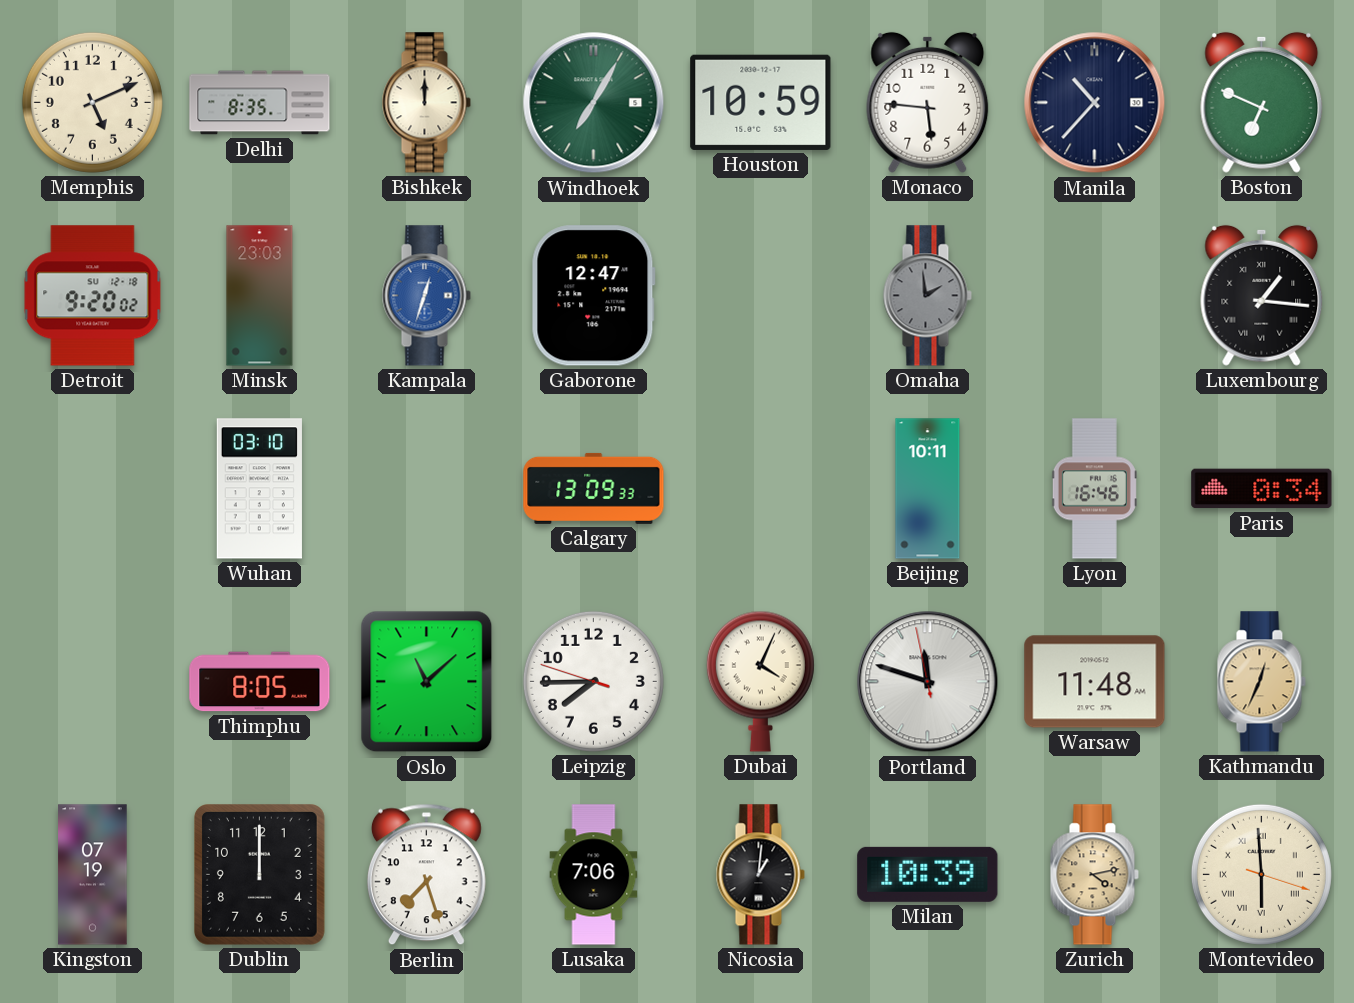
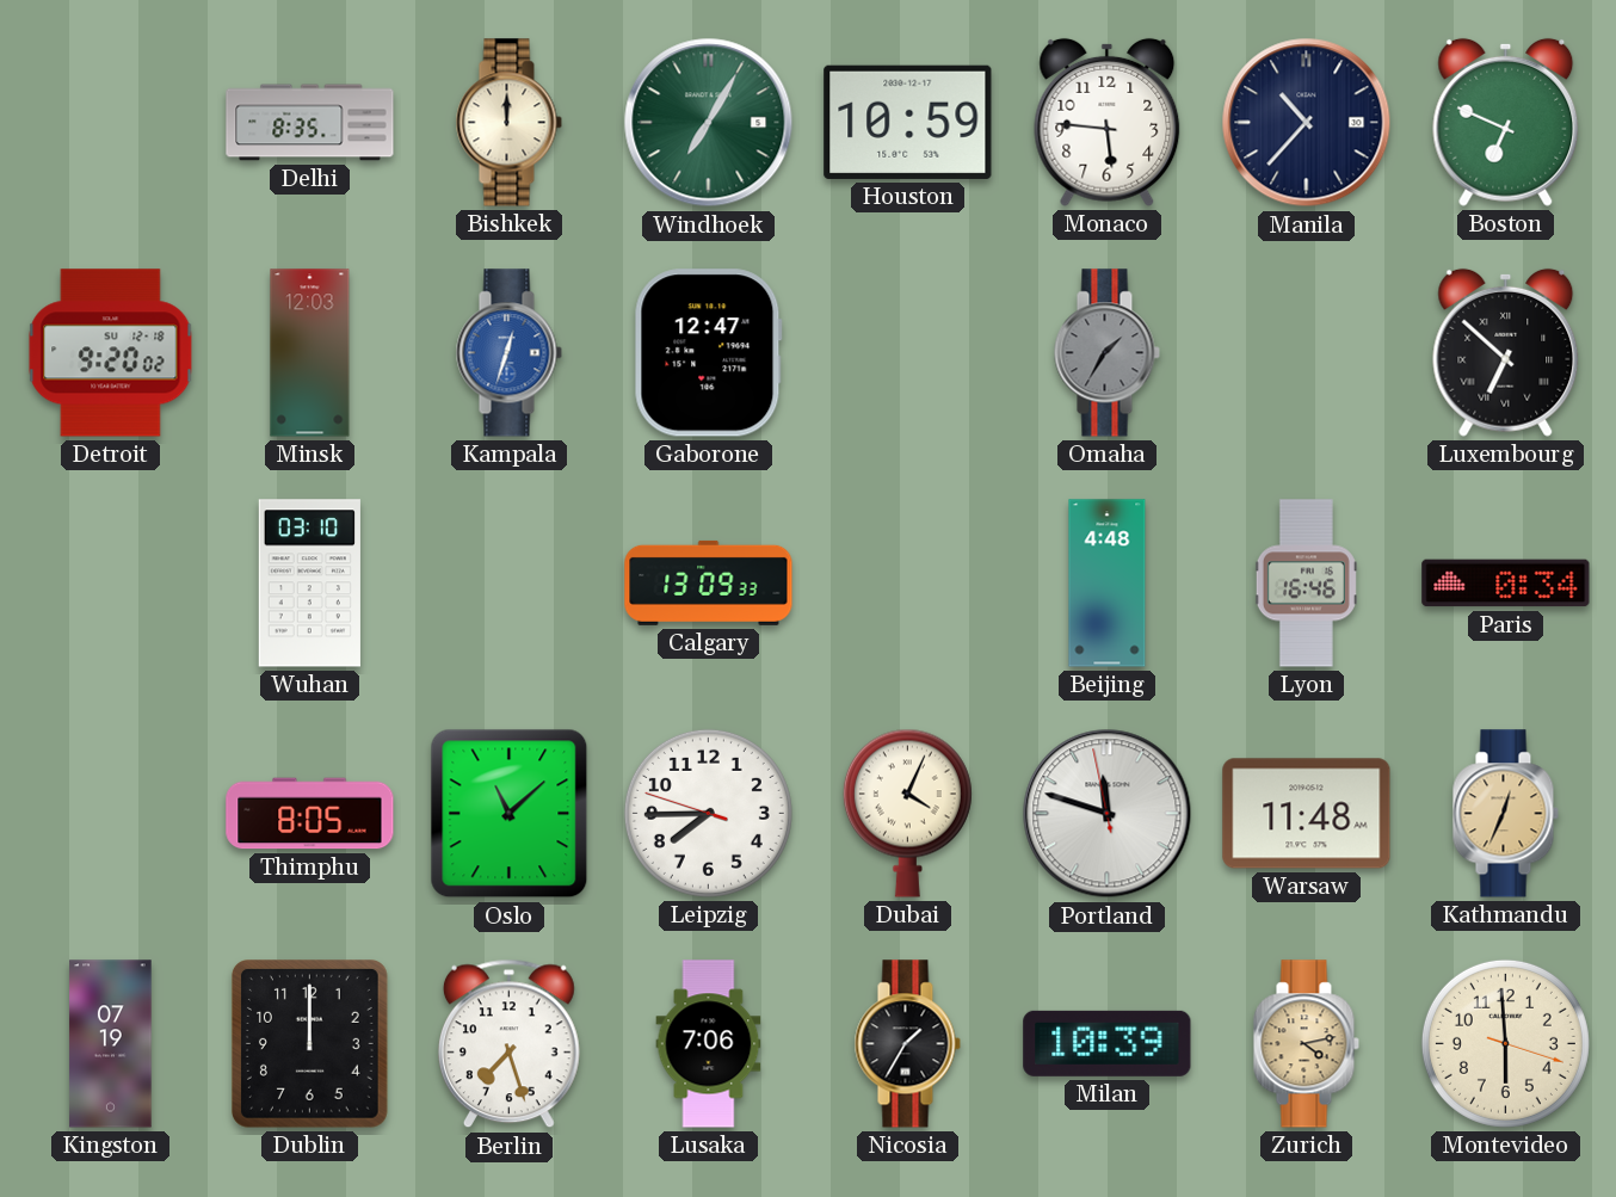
Memphis: 5:11 -> none (92, 102)
Minsk: 23:03 -> 12:03 (310, 353)
Omaha: 1:59 -> 1:35 (1106, 353)
Luxembourg: 1:16 -> 6:52 (1506, 352)
Beijing: 10:11 -> 4:48 (1108, 584)
Nicosia: 1:01 -> 1:35 (907, 1044)
Montevideo numerals: Roman -> Arabic (1505, 1043)
